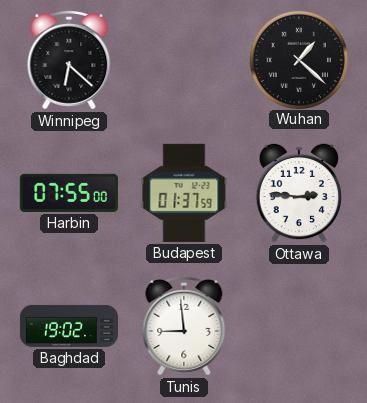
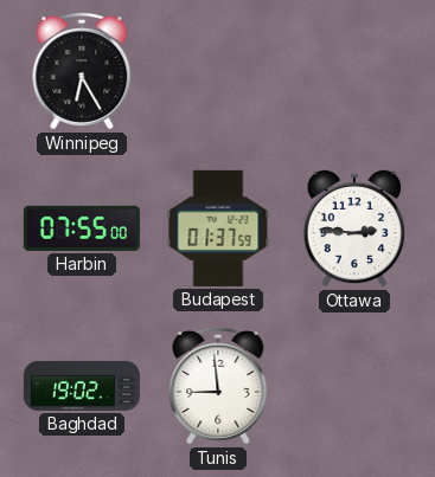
Winnipeg: 6:22 -> 6:25 (82, 71)
Wuhan: 1:22 -> none (298, 59)
